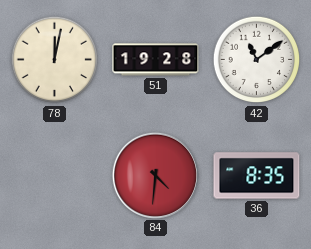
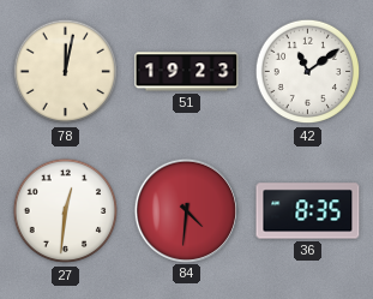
51: 19:28 -> 19:23 (187, 72)
27: none -> 12:31 (66, 211)
